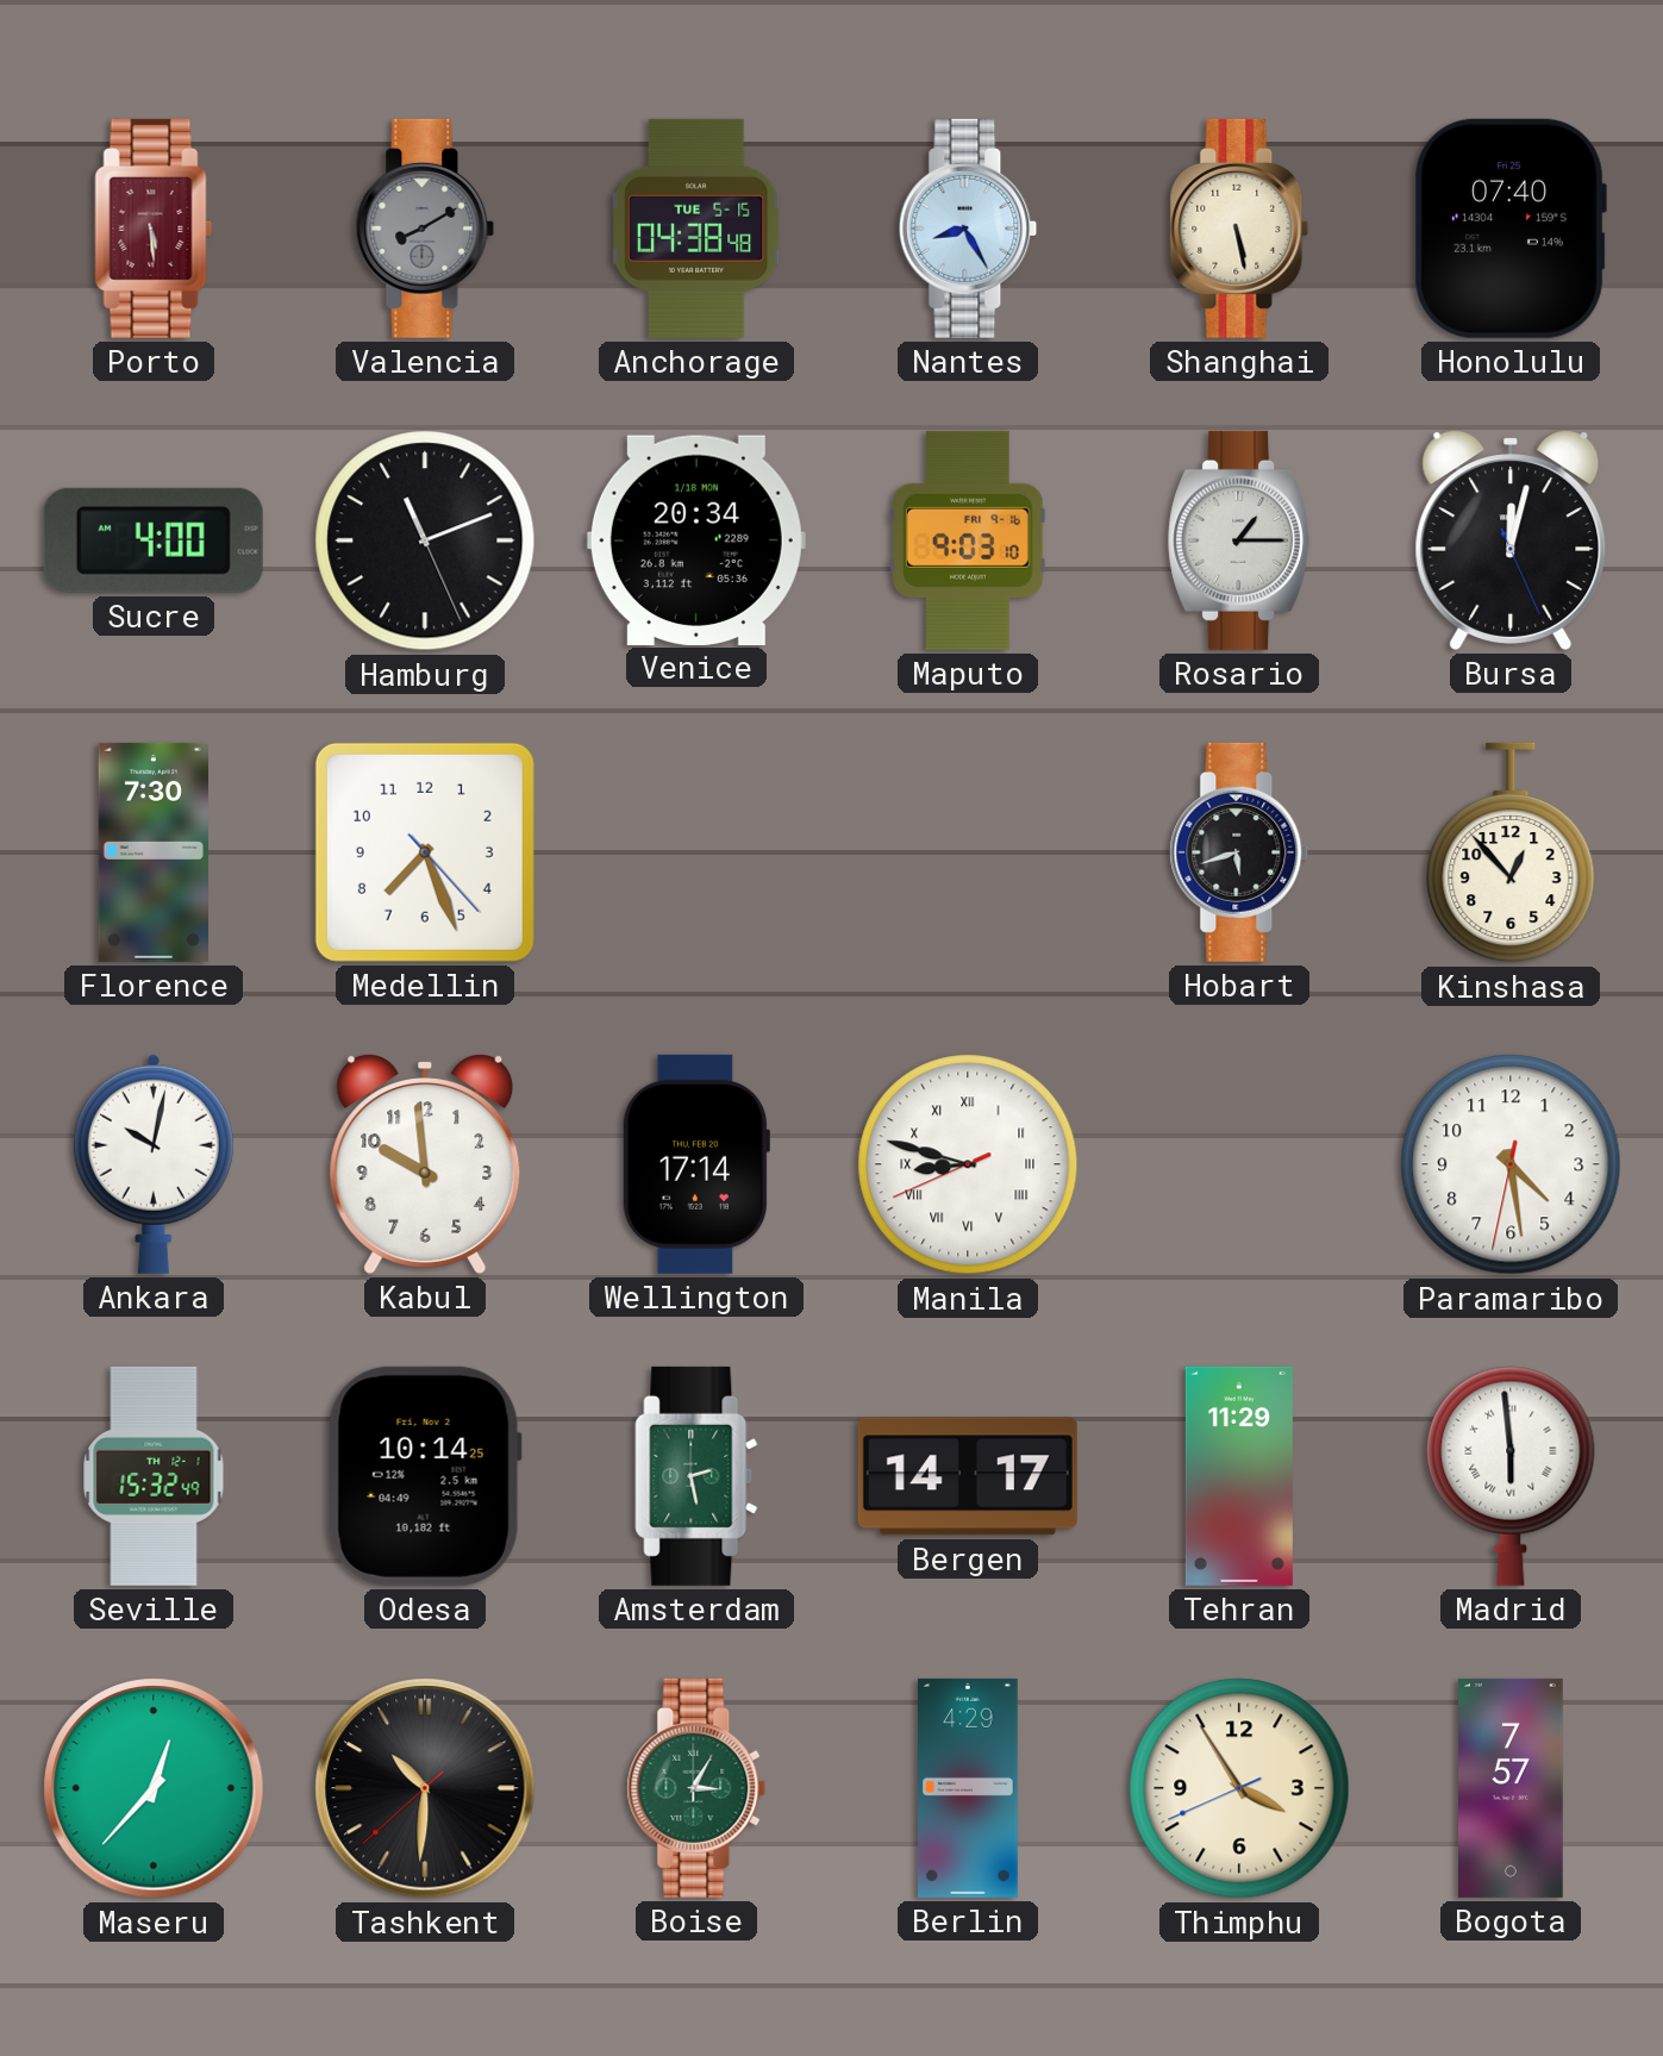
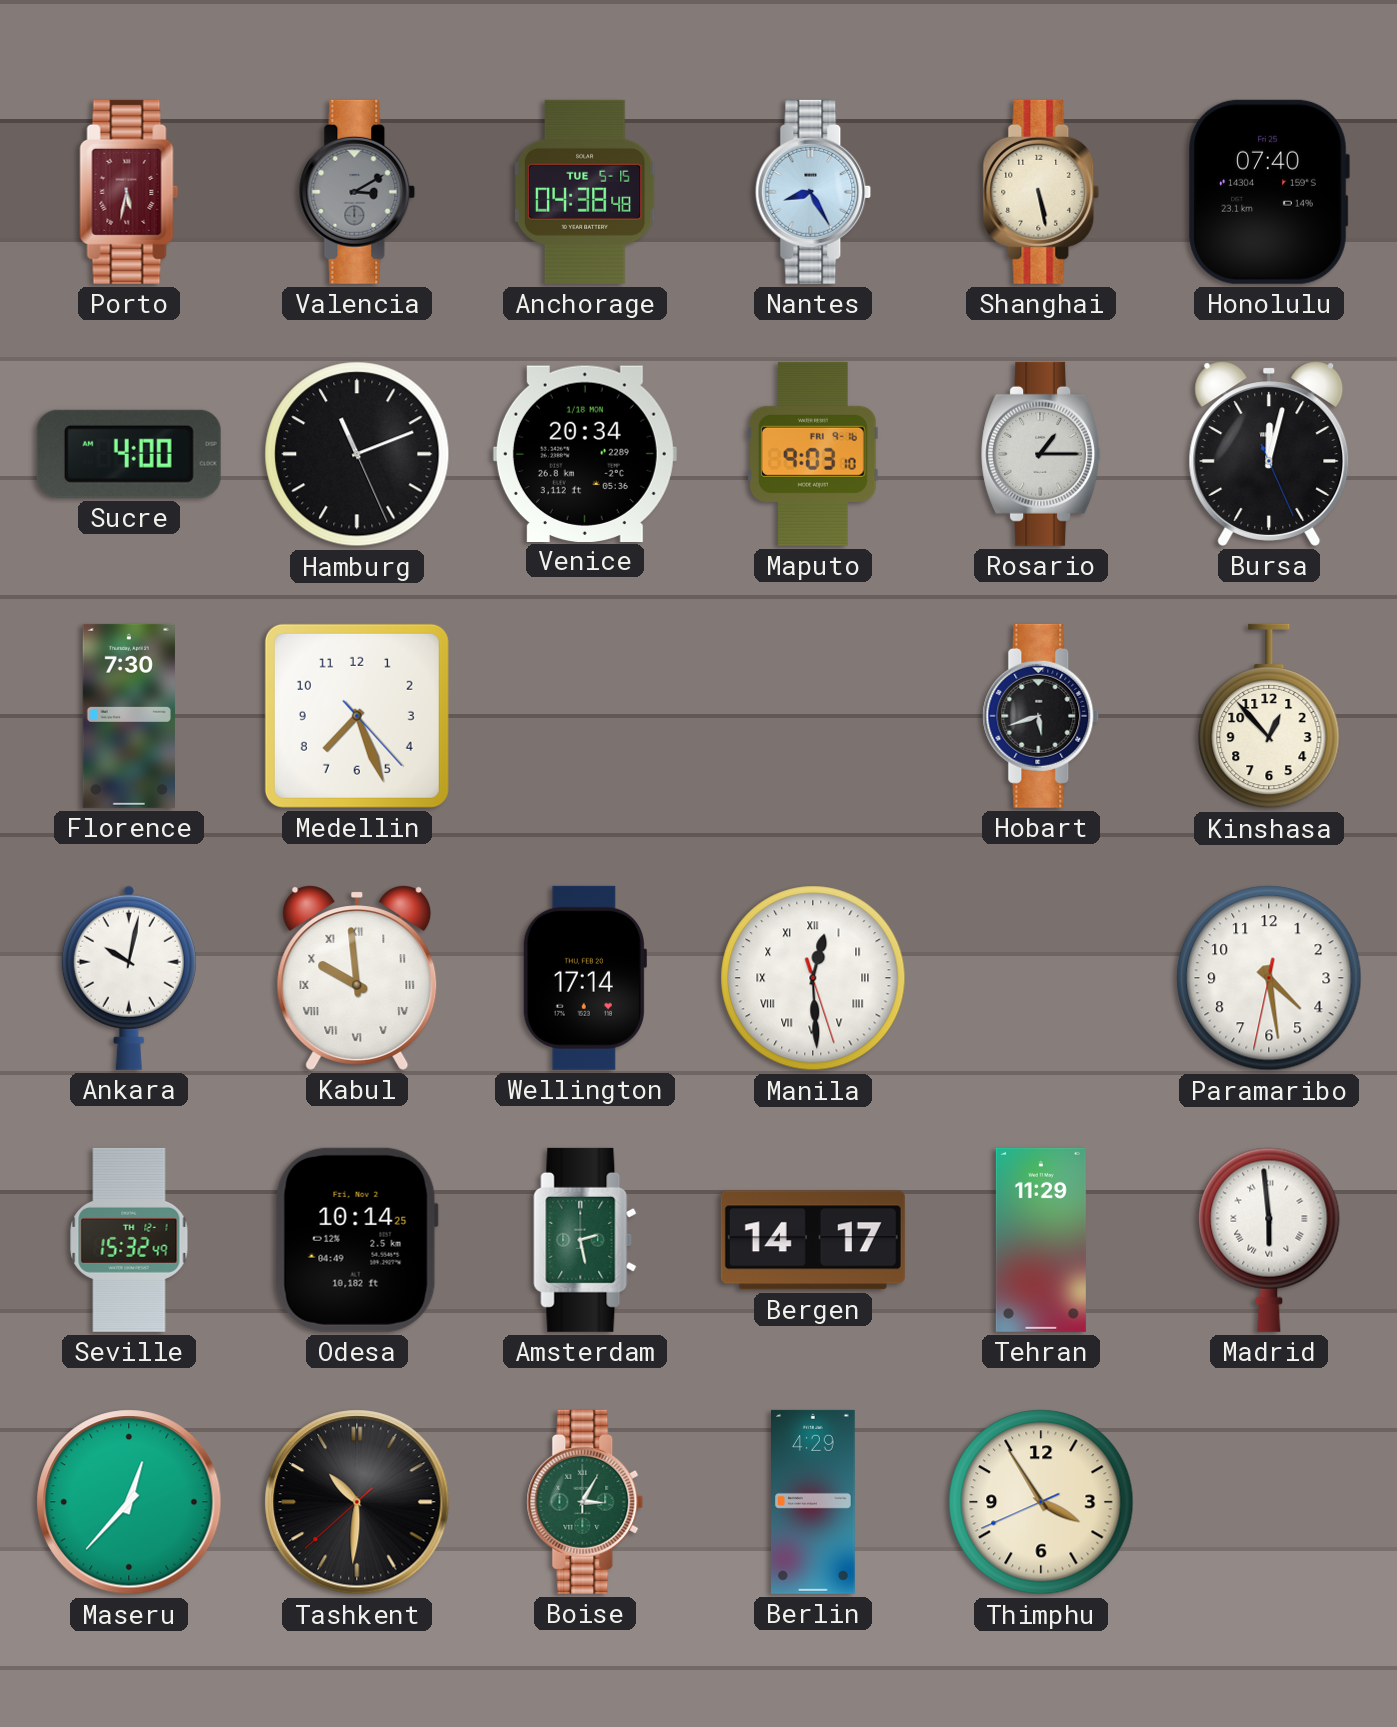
Porto: 5:29 -> 5:32 (129, 192)
Valencia: 8:10 -> 3:10 (357, 192)
Kabul numerals: Arabic -> Roman (357, 978)
Manila: 8:47 -> 12:29 (813, 978)
Bogota: 7:57 -> none (1512, 1788)
